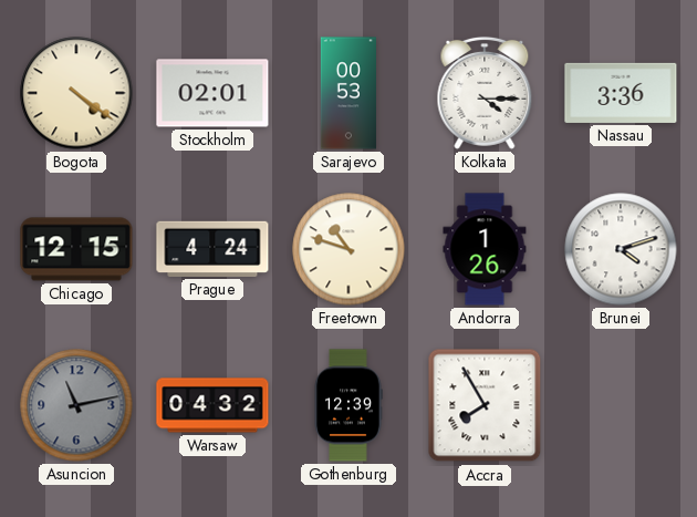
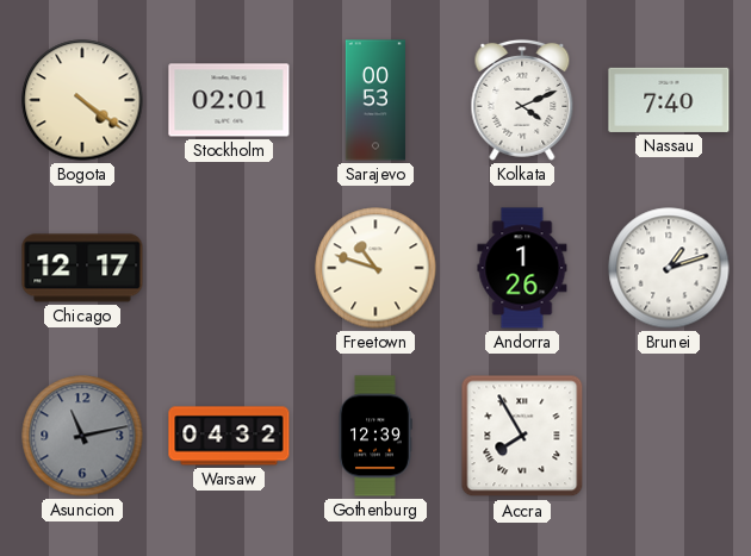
Kolkata: 4:15 -> 4:11 (522, 100)
Nassau: 3:36 -> 7:40 (669, 100)
Chicago: 12:15 -> 12:17 (82, 268)
Prague: 4:24 -> none (212, 249)
Brunei: 4:12 -> 1:12 (669, 268)
